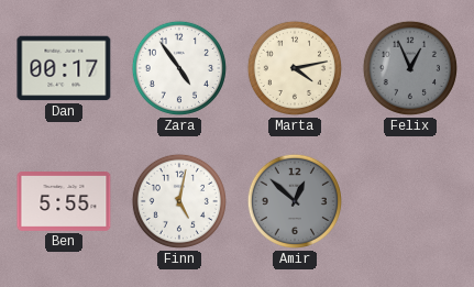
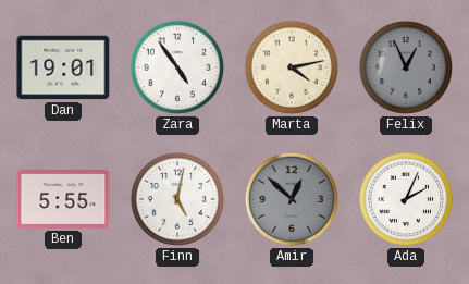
Dan: 00:17 -> 19:01 (63, 67)
Ada: none -> 2:04 (406, 199)
